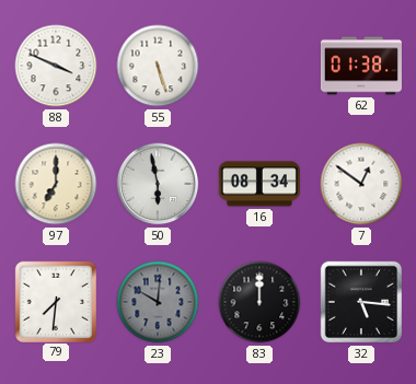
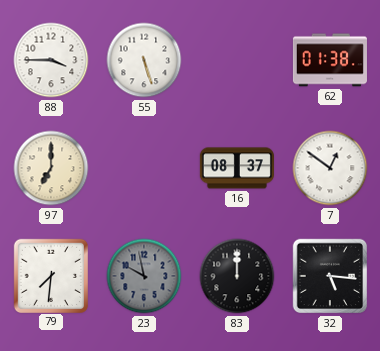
88: 3:49 -> 3:45 (51, 60)
50: 5:58 -> none (158, 184)
16: 08:34 -> 08:37 (237, 168)
23: 10:01 -> 9:58 (144, 276)
